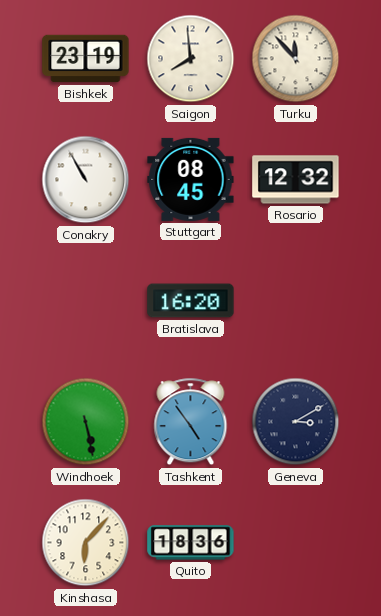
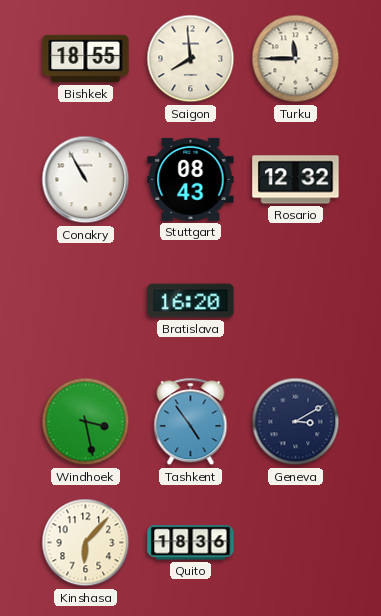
Bishkek: 23:19 -> 18:55 (86, 59)
Turku: 11:53 -> 11:45 (296, 59)
Stuttgart: 08:45 -> 08:43 (191, 179)
Windhoek: 5:28 -> 3:28 (86, 422)
